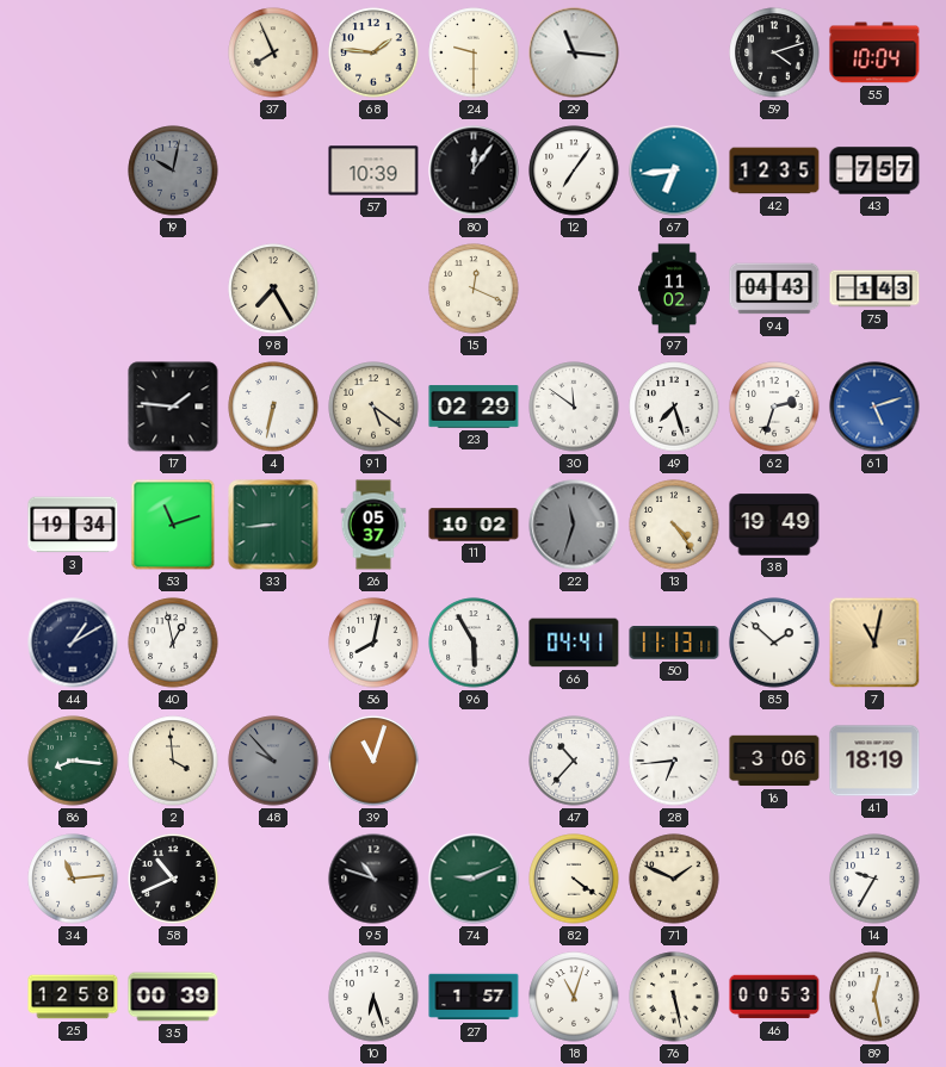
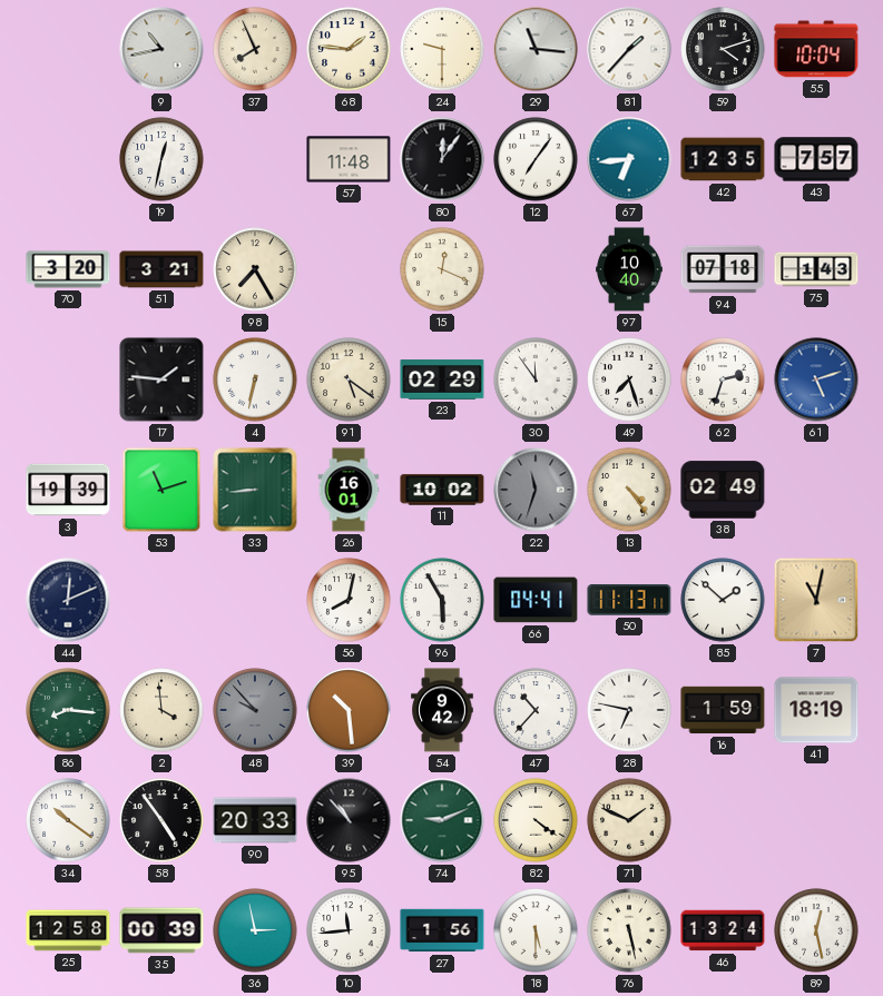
9: none -> 10:43 (161, 49)
81: none -> 1:37 (629, 49)
19: 10:02 -> 12:32 (161, 159)
19 dial: grey -> white (161, 159)
57: 10:39 -> 11:48 (349, 159)
70: none -> 3:20 (68, 269)
51: none -> 3:21 (161, 269)
97: 11:02 -> 10:40 (629, 269)
94: 04:43 -> 07:18 (723, 269)
30: 11:51 -> 11:54 (536, 379)
3: 19:34 -> 19:39 (68, 490)
26: 05:37 -> 16:01 (349, 490)
38: 19:49 -> 02:49 (723, 490)
44: 1:10 -> 12:11 (68, 600)
40: 12:58 -> none (173, 643)
39: 11:03 -> 10:29 (349, 710)
54: none -> 9:42 (442, 710)
28: 6:44 -> 6:47 (629, 710)
16: 3:06 -> 1:59 (723, 710)
34: 11:14 -> 10:21 (68, 820)
58: 10:41 -> 4:54 (161, 820)
90: none -> 20:33 (255, 820)
95: 10:48 -> 10:53 (349, 820)
14: 9:35 -> none (874, 879)
36: none -> 2:58 (255, 930)
10: 6:27 -> 11:44 (349, 930)
27: 1:57 -> 1:56 (442, 930)
18: 11:03 -> 5:30 (536, 930)
46: 00:53 -> 13:24 (723, 930)
